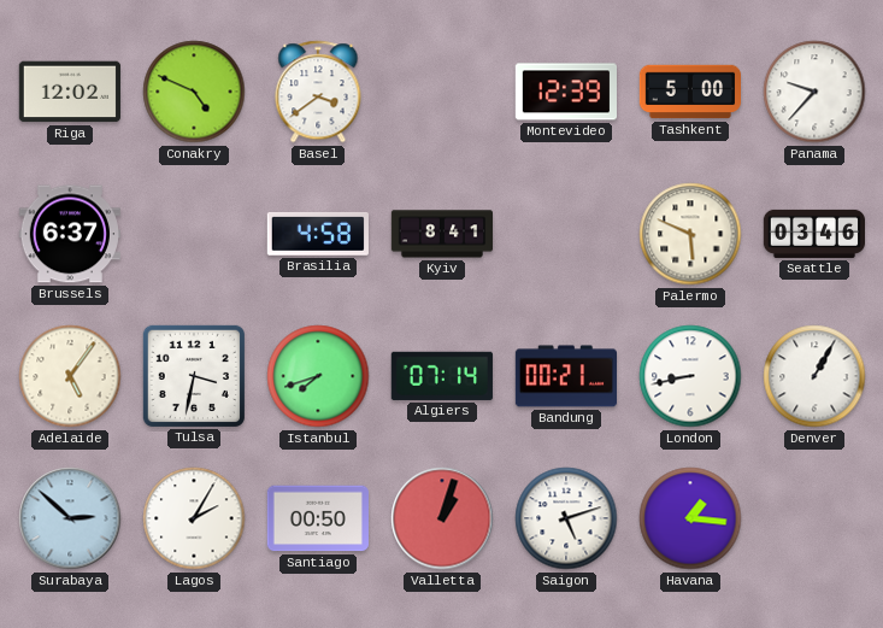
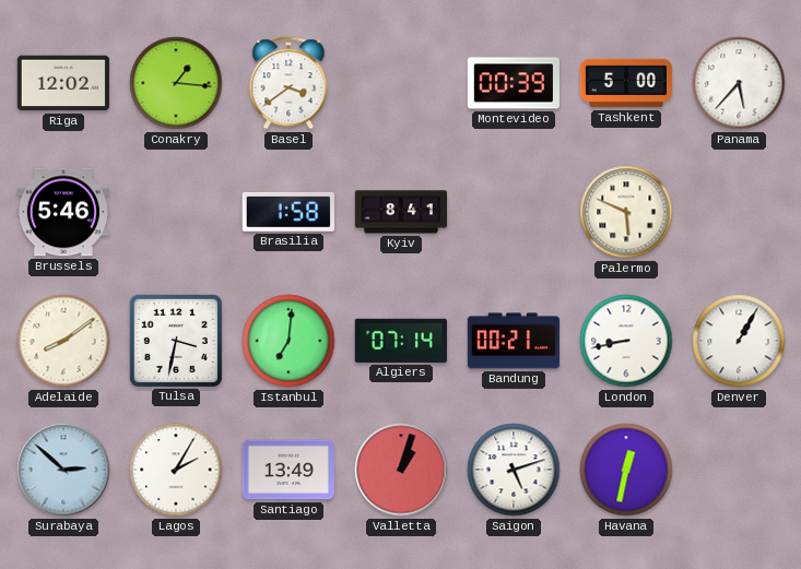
Conakry: 4:49 -> 1:16 (176, 83)
Montevideo: 12:39 -> 00:39 (513, 83)
Panama: 9:37 -> 5:37 (739, 83)
Brussels: 6:37 -> 5:46 (63, 212)
Brasilia: 4:58 -> 1:58 (288, 212)
Seattle: 03:46 -> none (813, 234)
Adelaide: 5:06 -> 8:09 (63, 341)
Istanbul: 7:42 -> 7:01 (288, 341)
Santiago: 00:50 -> 13:49 (288, 470)
Havana: 1:16 -> 12:32 (626, 470)
